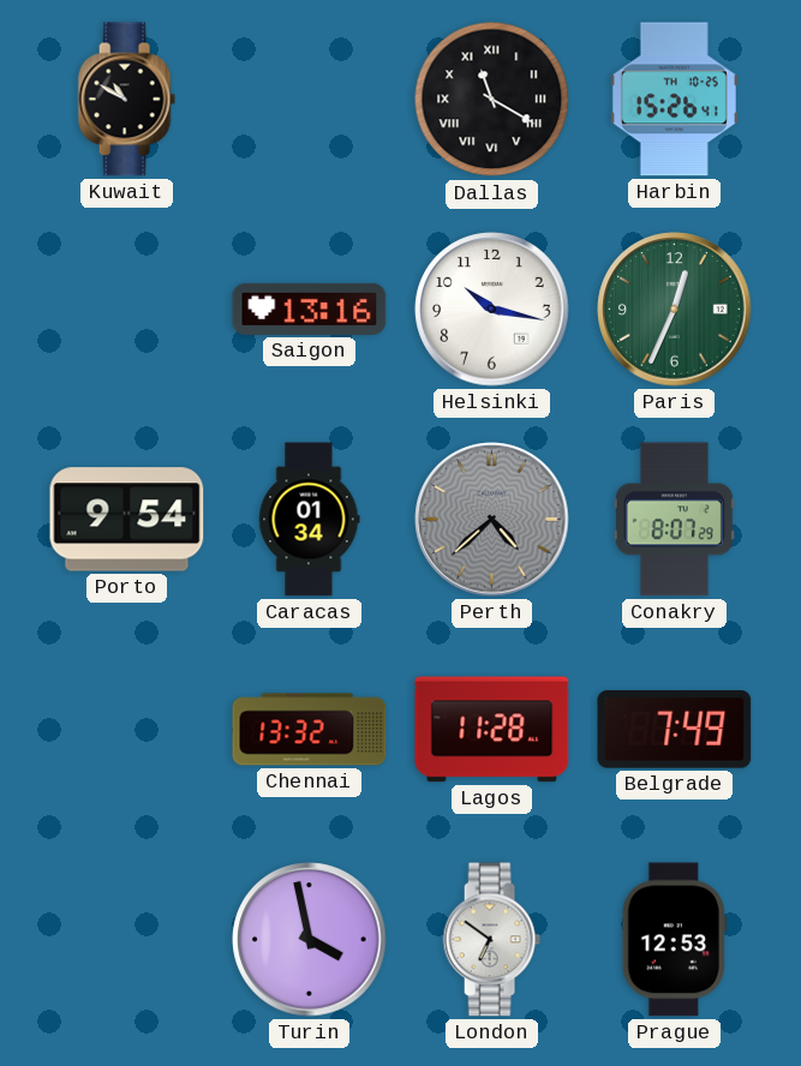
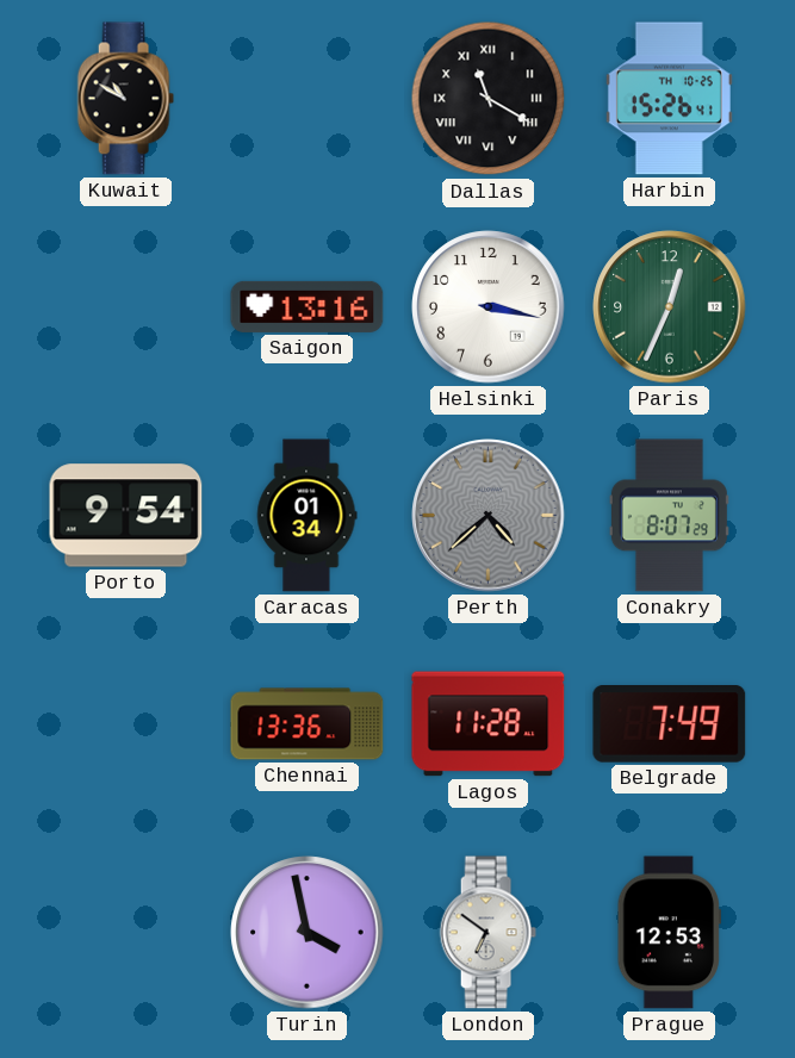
Helsinki: 10:17 -> 3:17 (489, 307)
Chennai: 13:32 -> 13:36 (308, 724)
